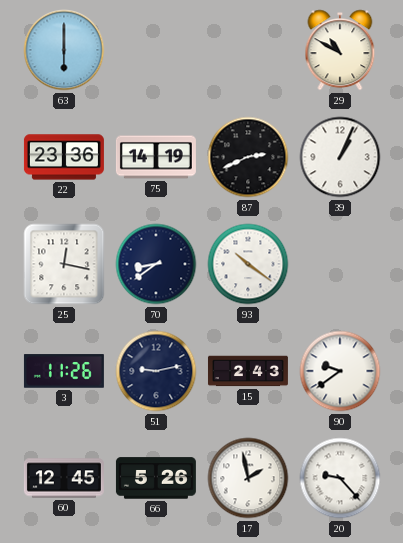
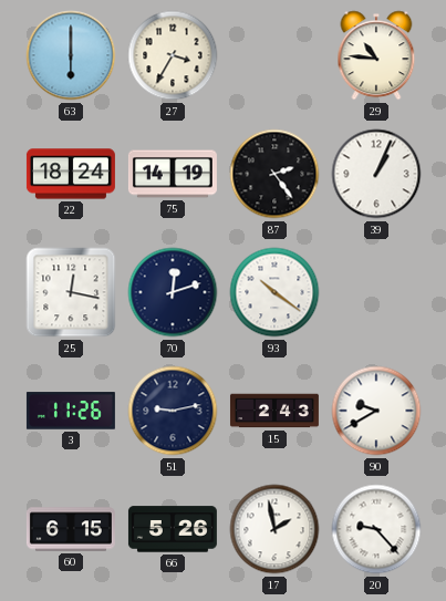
27: none -> 3:35 (173, 55)
29: 10:50 -> 10:46 (376, 55)
22: 23:36 -> 18:24 (71, 174)
87: 2:41 -> 2:24 (274, 174)
70: 8:39 -> 12:12 (173, 292)
90: 9:39 -> 9:40 (376, 411)
60: 12:45 -> 6:15 (71, 529)
